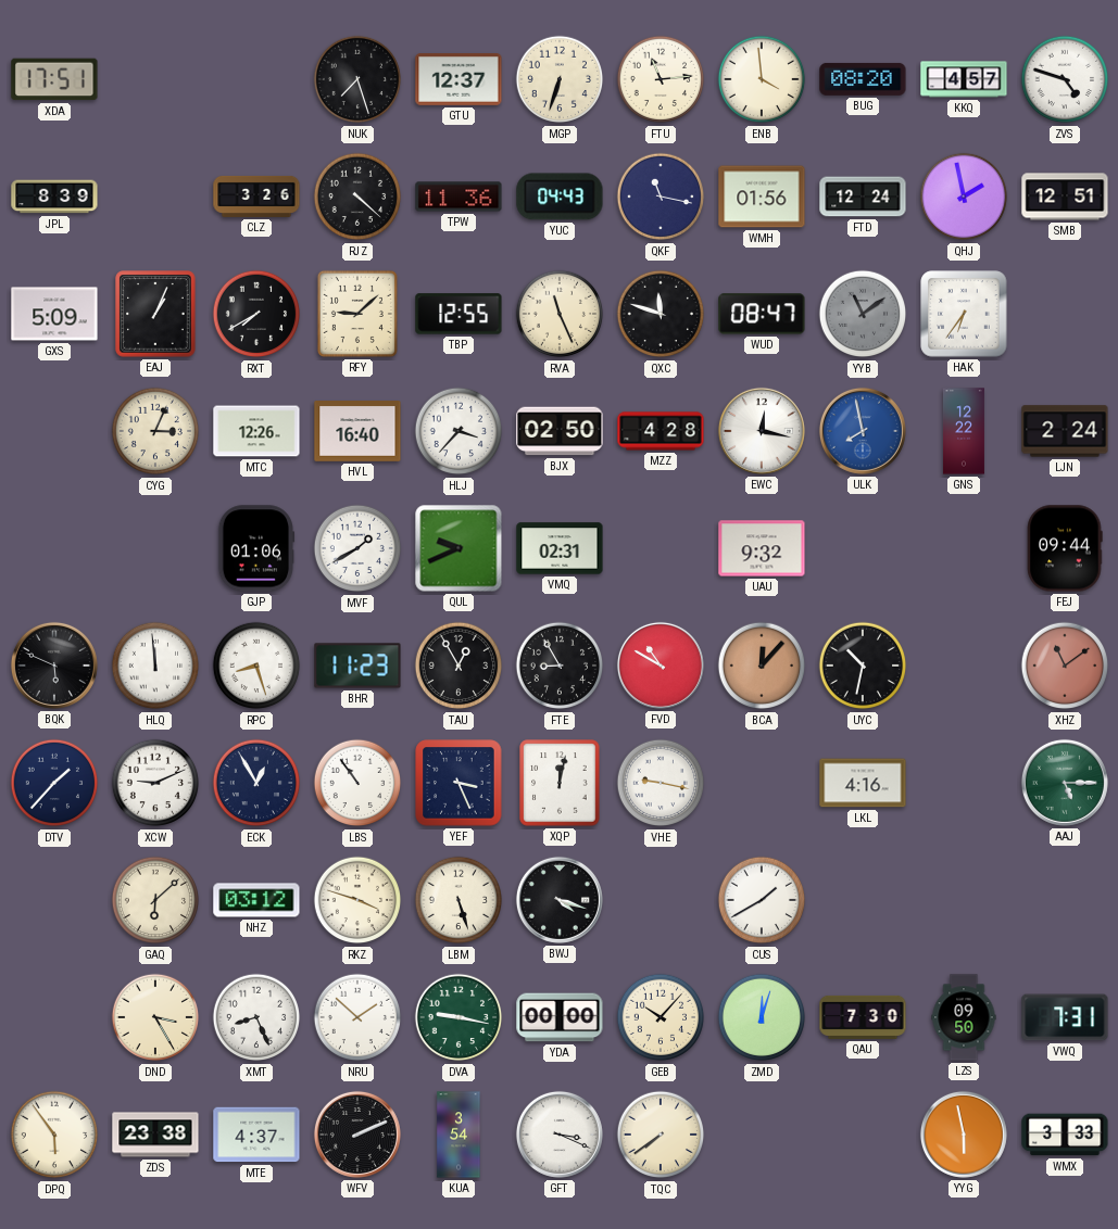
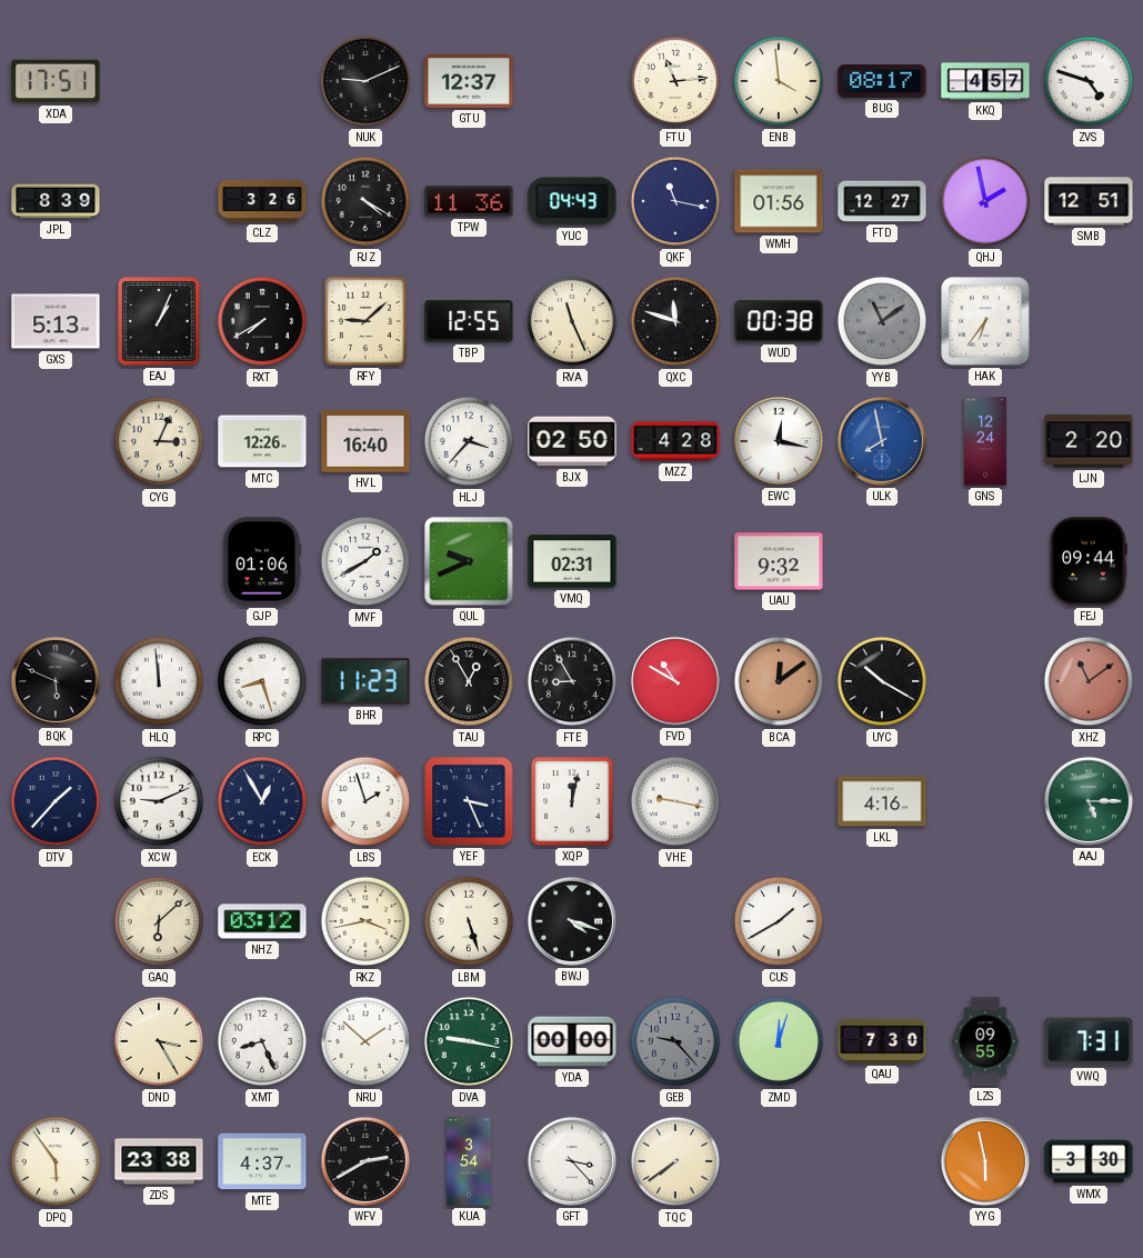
NUK: 7:27 -> 9:11 (365, 81)
MGP: 6:33 -> none (560, 79)
BUG: 08:20 -> 08:17 (882, 81)
RJZ: 4:22 -> 4:20 (365, 201)
FTD: 12:24 -> 12:27 (882, 201)
GXS: 5:09 -> 5:13 (56, 321)
WUD: 08:47 -> 00:38 (779, 321)
GNS: 12:22 -> 12:24 (985, 441)
LJN: 2:24 -> 2:20 (1089, 441)
BCA: 12:07 -> 12:09 (779, 681)
UYC: 10:32 -> 10:20 (882, 681)
LBS: 10:54 -> 1:57 (365, 801)
RKZ: 3:48 -> 3:43 (365, 921)
GEB: 10:07 -> 9:23 (675, 1041)
GEB dial: cream -> grey (675, 1041)
LZS: 09:50 -> 09:55 (985, 1041)
WFV: 2:11 -> 2:40 (365, 1161)
GFT: 3:19 -> 3:23 (572, 1161)
WMX: 3:33 -> 3:30 (1089, 1161)
